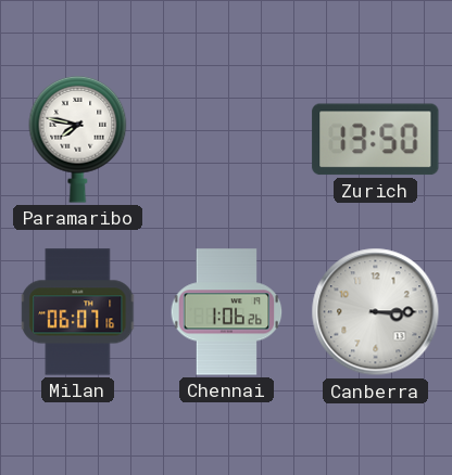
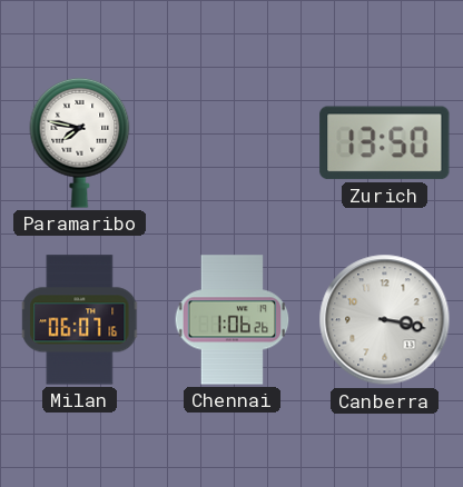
Canberra: 3:15 -> 3:17 (385, 320)
